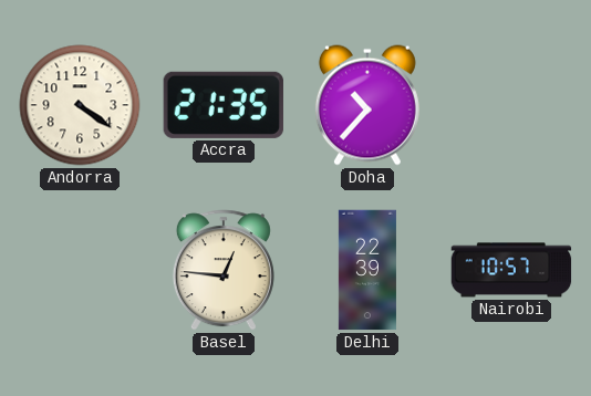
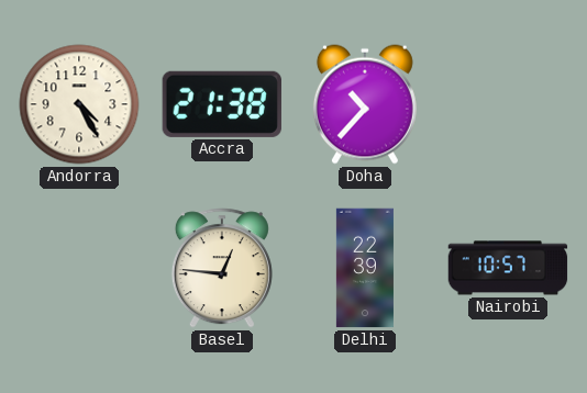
Andorra: 4:21 -> 4:25 (79, 104)
Accra: 21:35 -> 21:38 (222, 104)
